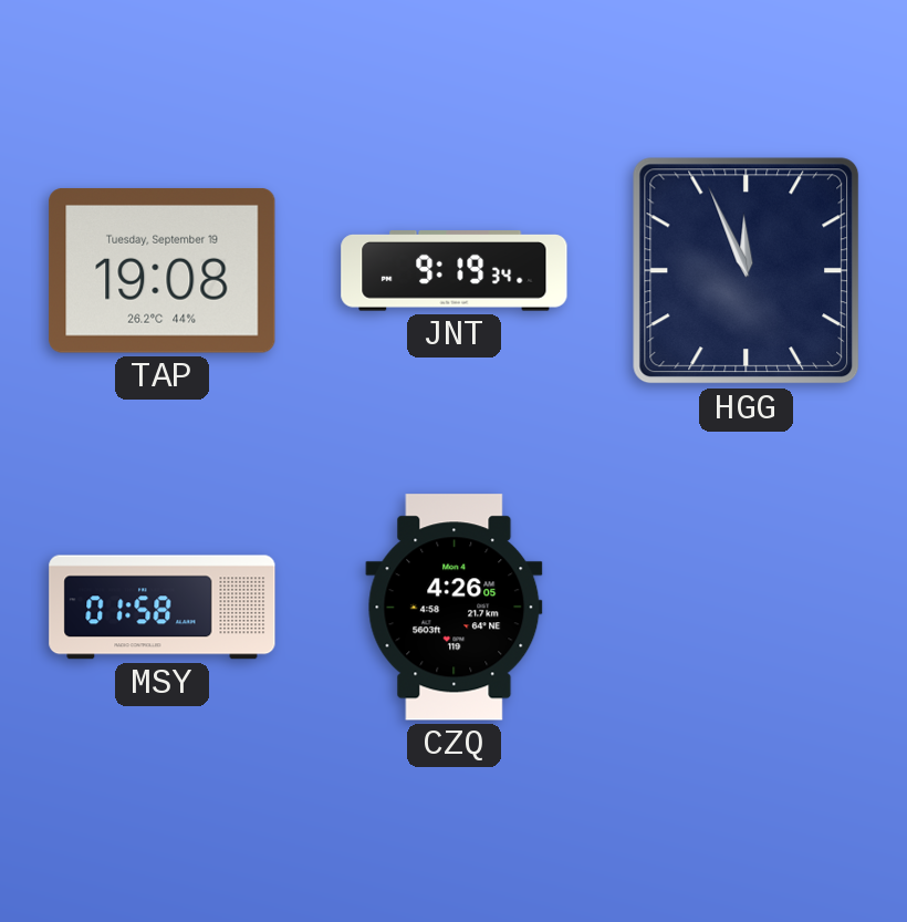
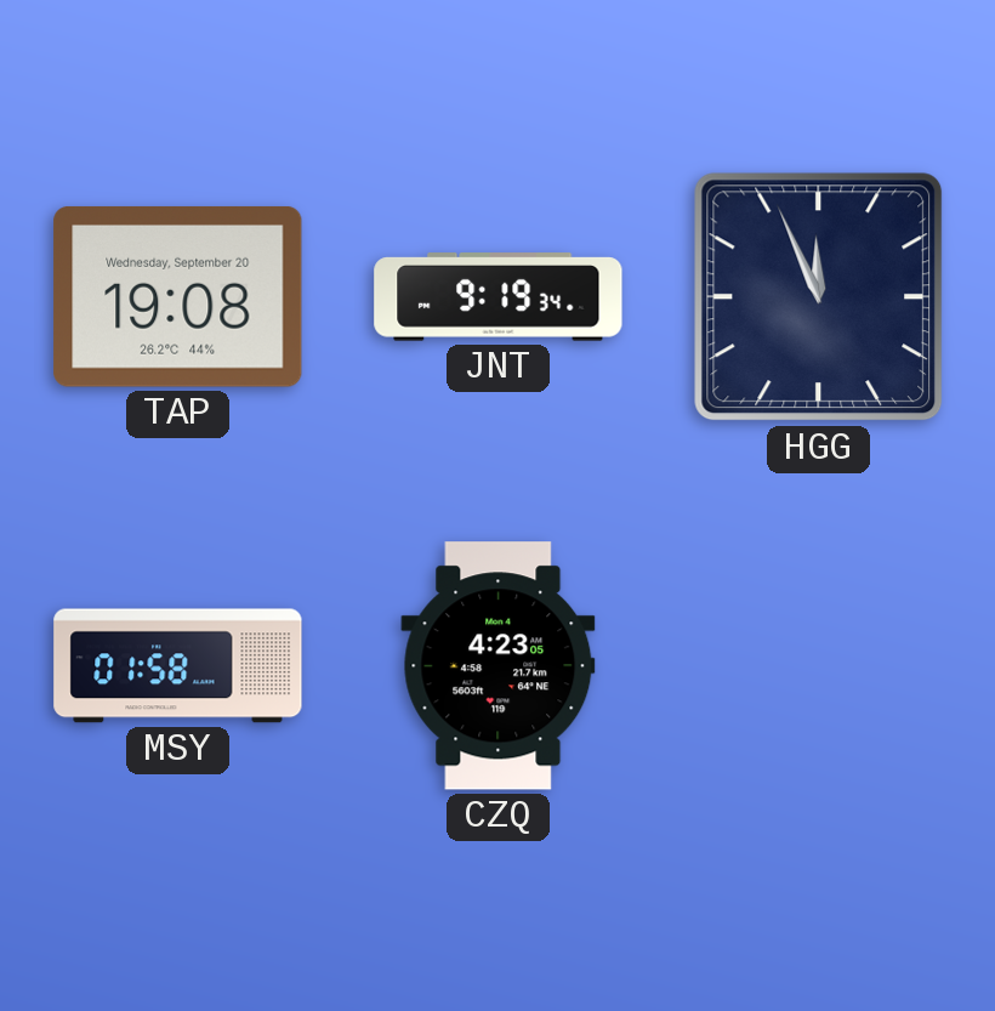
TAP date: Tuesday, September 19 -> Wednesday, September 20 (178, 297)
CZQ: 4:26 -> 4:23 (499, 666)
